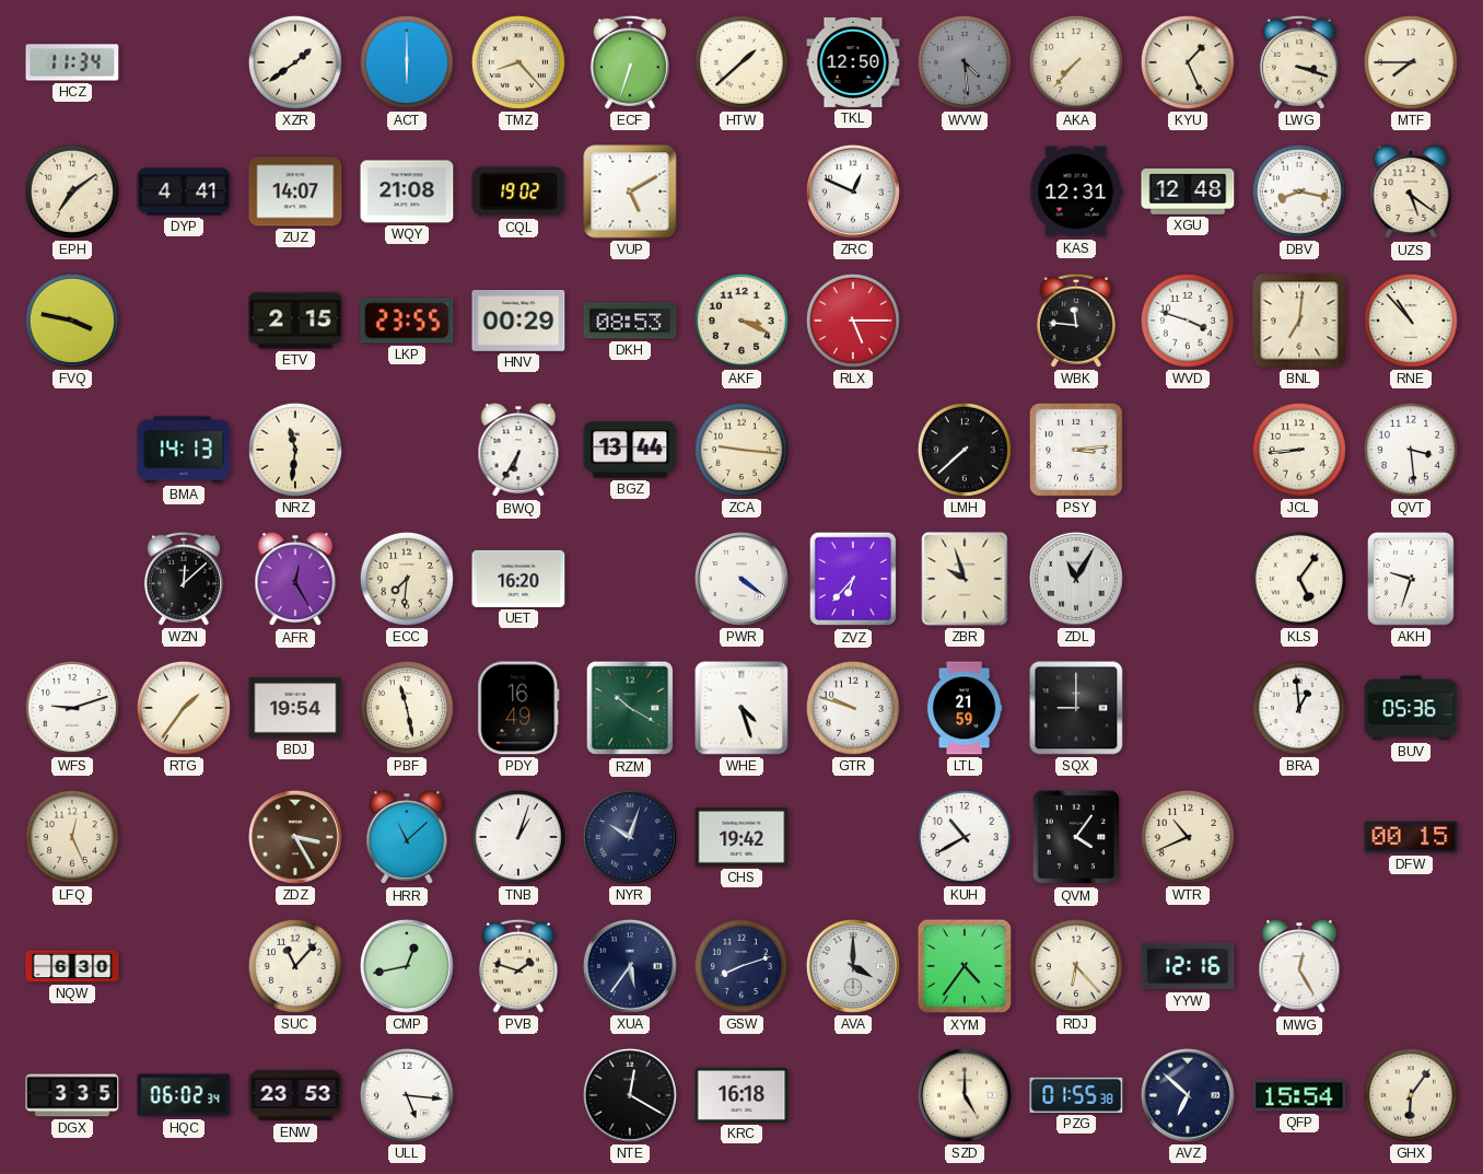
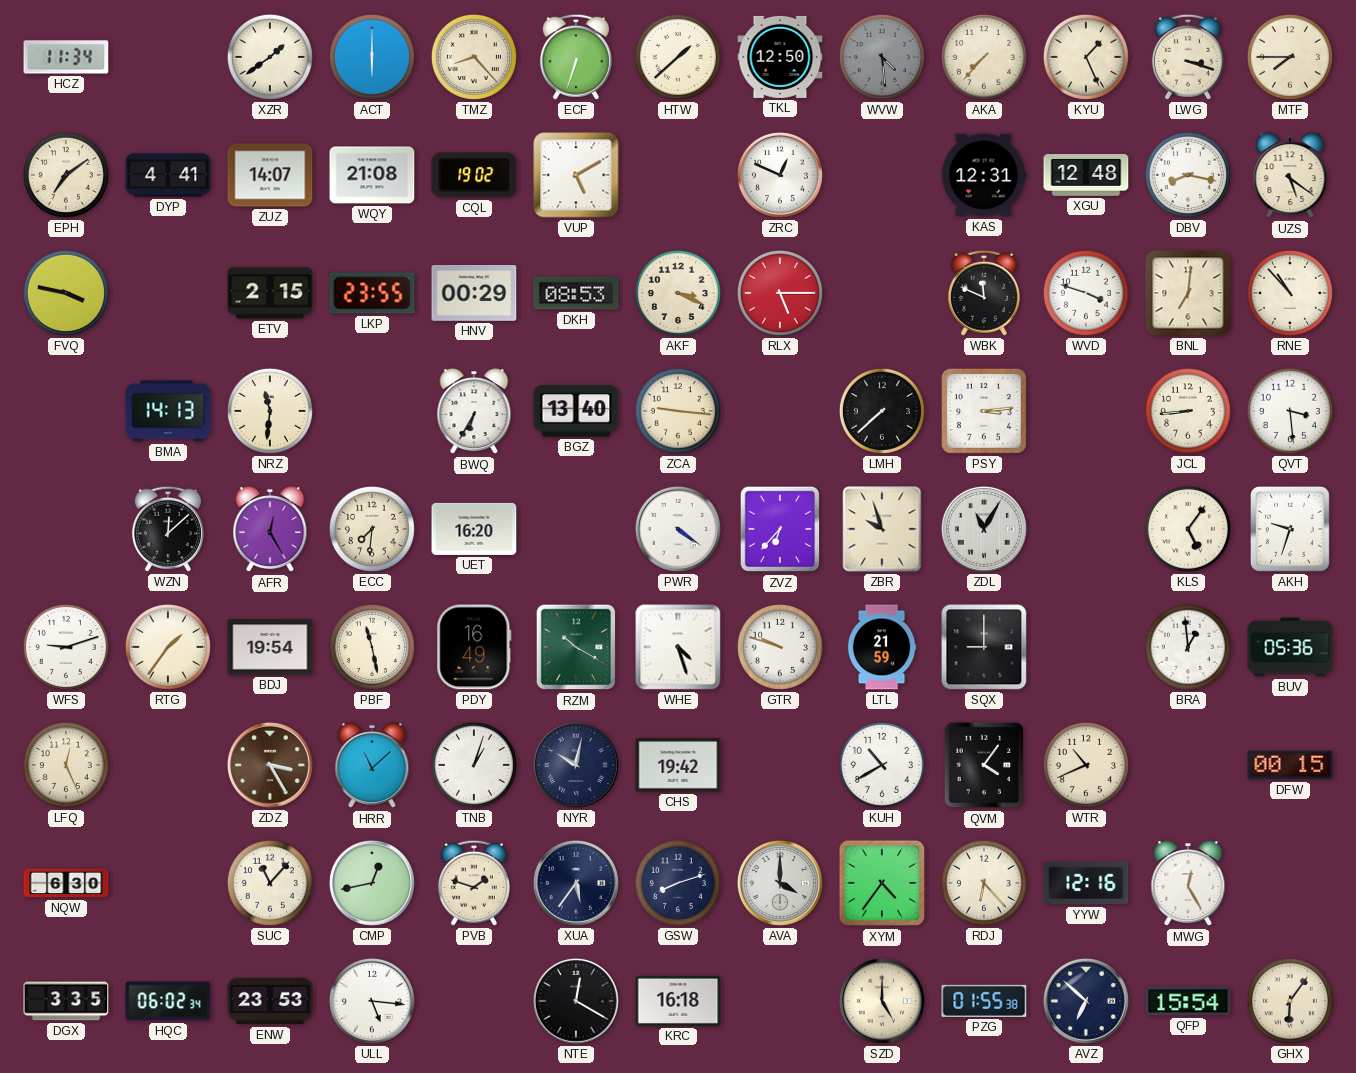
WBK: 11:46 -> 11:49 (984, 293)
BGZ: 13:44 -> 13:40 (576, 411)
NYR: 10:03 -> 10:02 (576, 765)
